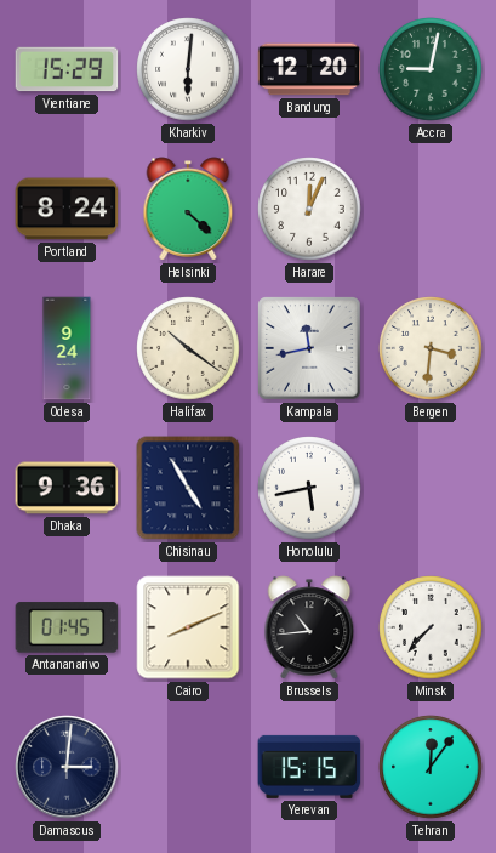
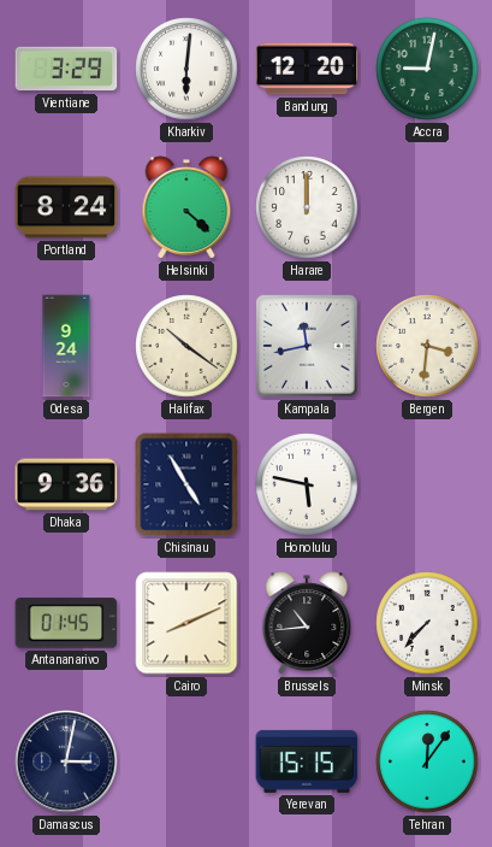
Vientiane: 15:29 -> 3:29 (66, 69)
Harare: 12:04 -> 12:00 (307, 207)
Honolulu: 5:43 -> 5:47 (307, 484)
Damascus: 3:01 -> 3:02 (66, 761)
